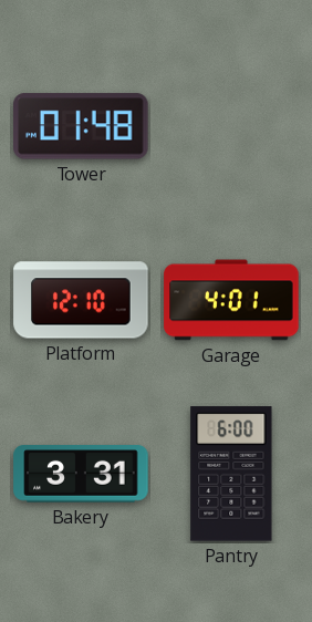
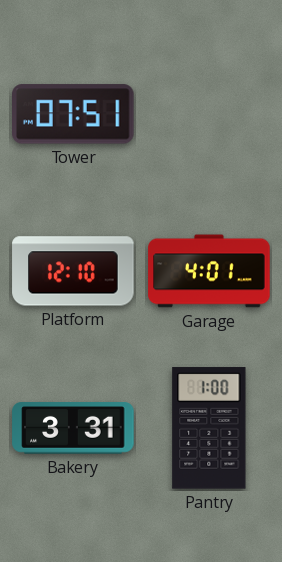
Tower: 01:48 -> 07:51 (74, 114)
Pantry: 6:00 -> 1:00 (209, 428)
